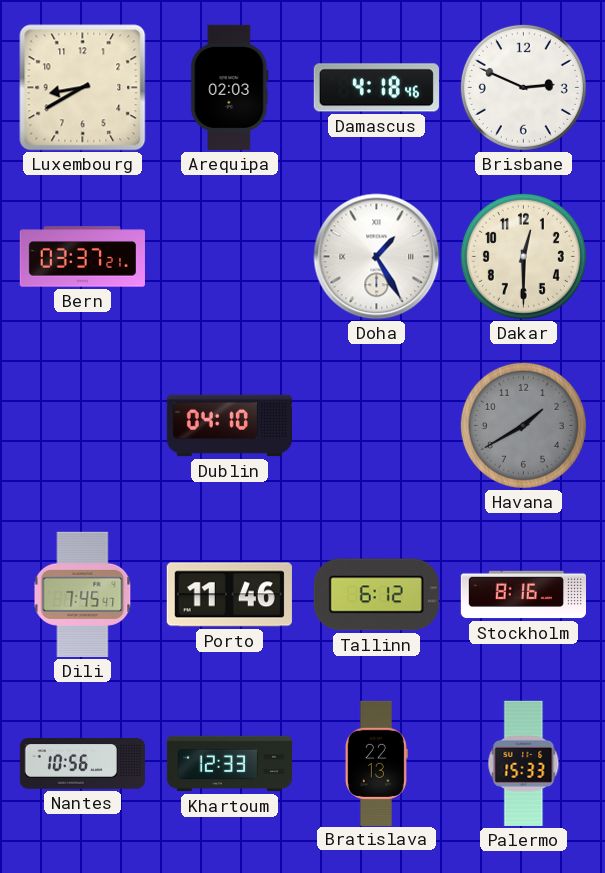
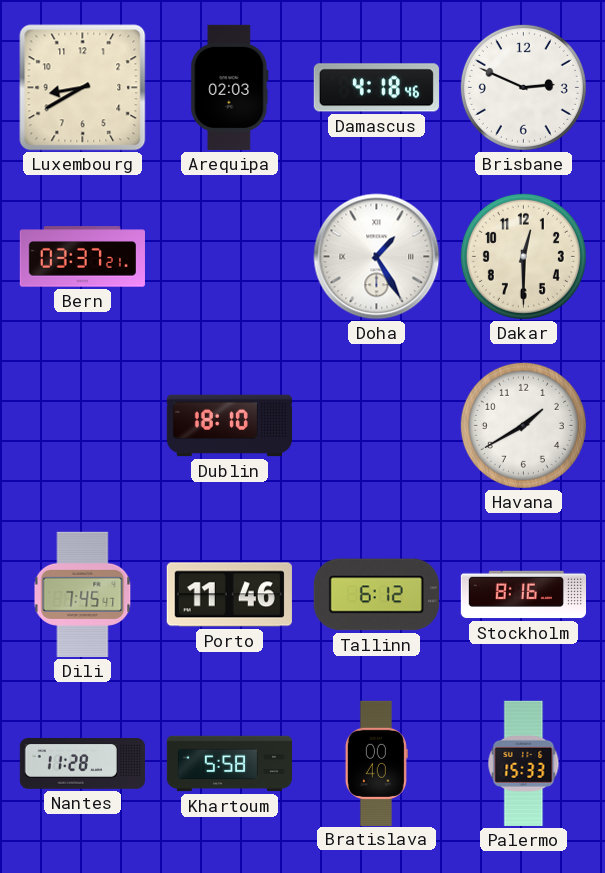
Dublin: 04:10 -> 18:10 (229, 426)
Havana dial: grey -> white (523, 425)
Nantes: 10:56 -> 11:28 (82, 764)
Khartoum: 12:33 -> 5:58 (229, 764)
Bratislava: 22:13 -> 00:40 (376, 763)
